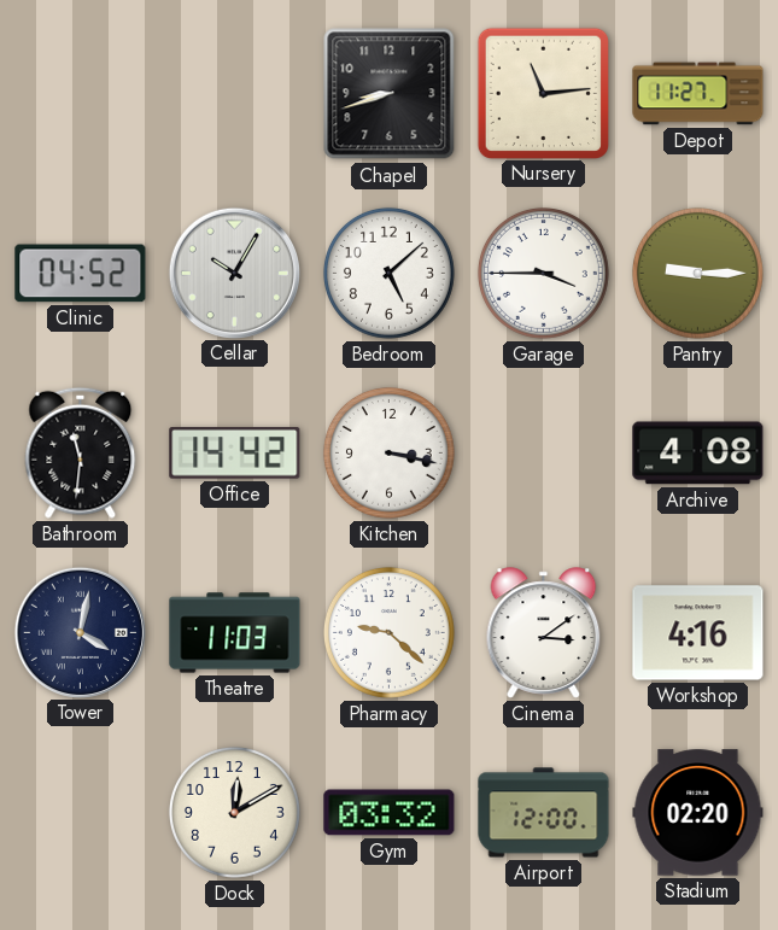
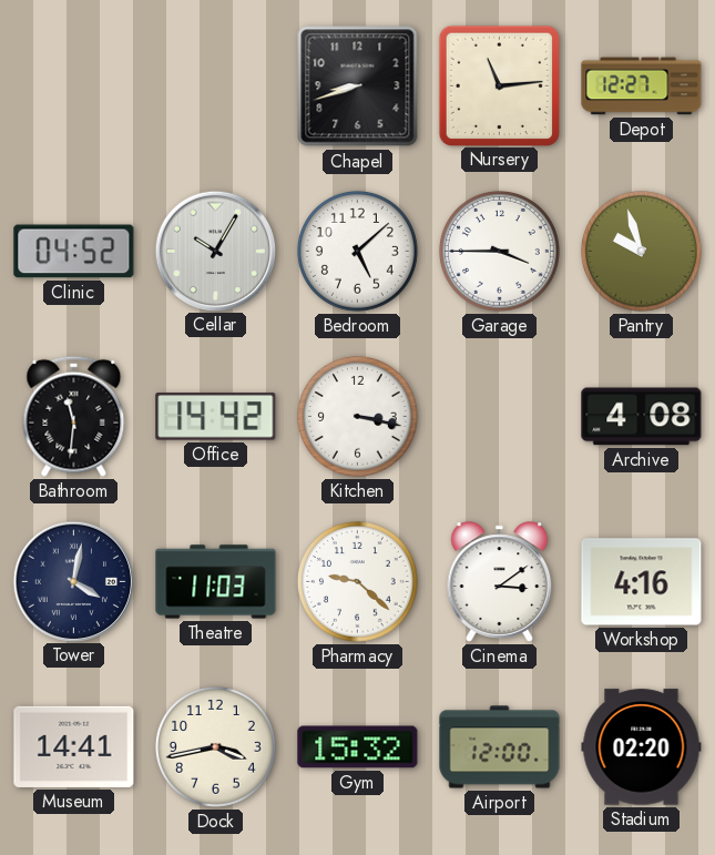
Depot: 11:27 -> 12:27 (642, 86)
Pantry: 9:15 -> 9:57 (641, 251)
Museum: none -> 14:41 (74, 746)
Dock: 12:10 -> 3:43 (215, 746)
Gym: 03:32 -> 15:32 (358, 747)
